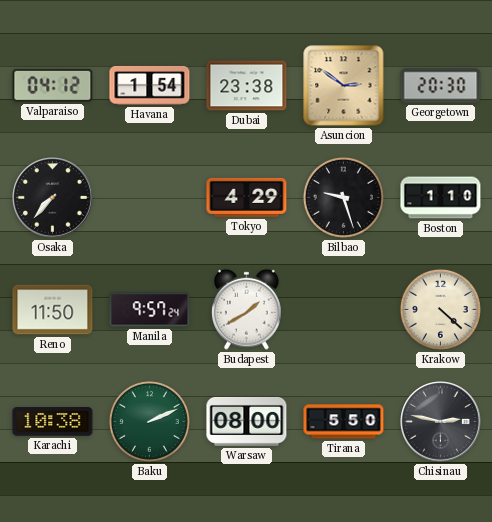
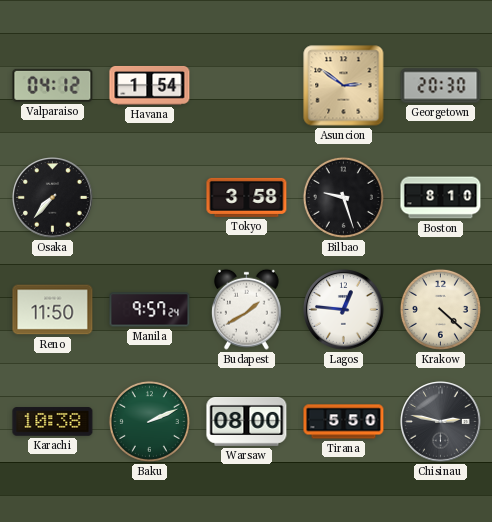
Dubai: 23:38 -> none (247, 86)
Tokyo: 4:29 -> 3:58 (247, 197)
Boston: 1:10 -> 8:10 (441, 198)
Lagos: none -> 12:46 (344, 310)
